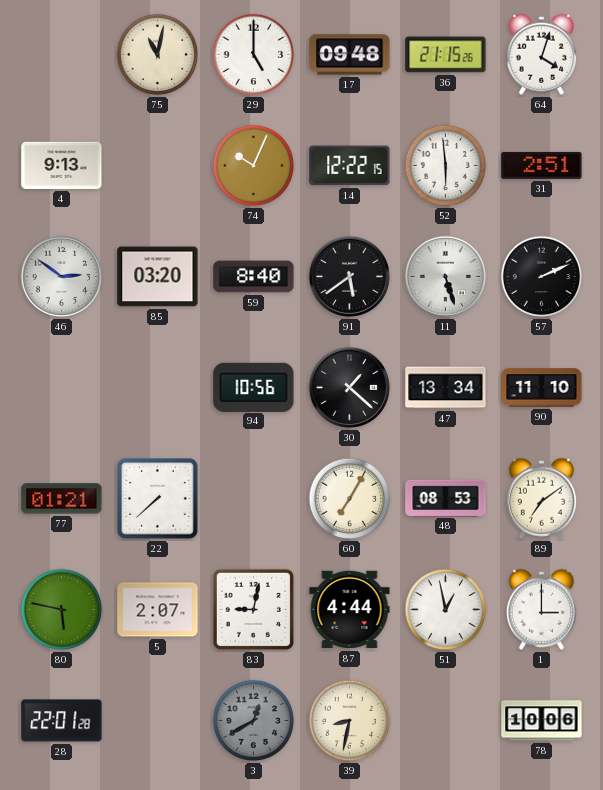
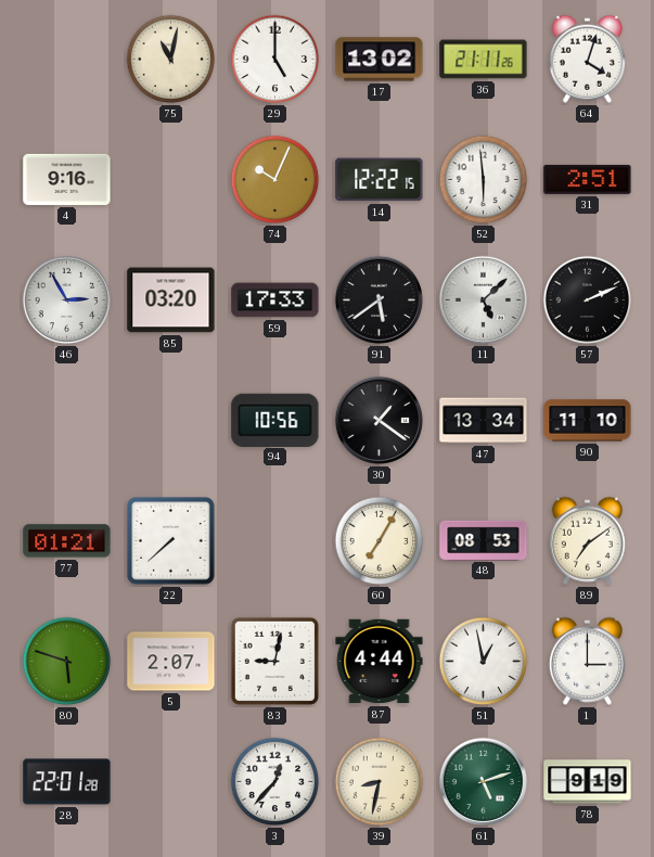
17: 09:48 -> 13:02 (380, 60)
36: 21:15 -> 21:11 (484, 60)
4: 9:13 -> 9:16 (67, 179)
46: 2:51 -> 2:55 (66, 299)
59: 8:40 -> 17:33 (275, 300)
11: 5:27 -> 5:08 (483, 299)
30: 1:22 -> 1:21 (379, 420)
80: 5:47 -> 5:48 (67, 662)
3: 12:40 -> 12:37 (275, 782)
3 dial: grey -> white (275, 782)
61: none -> 5:12 (483, 781)
78: 10:06 -> 9:19 (588, 782)
